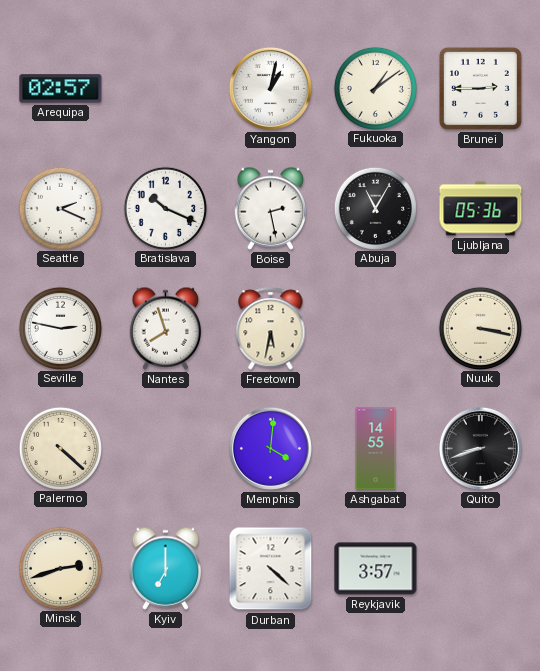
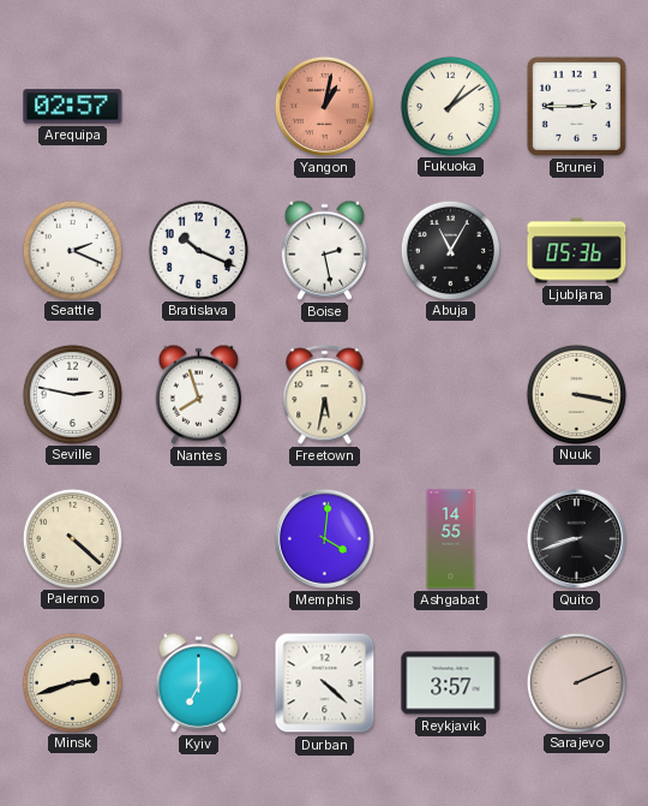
Yangon dial: white -> salmon (324, 106)
Sarajevo: none -> 2:11 (576, 682)
